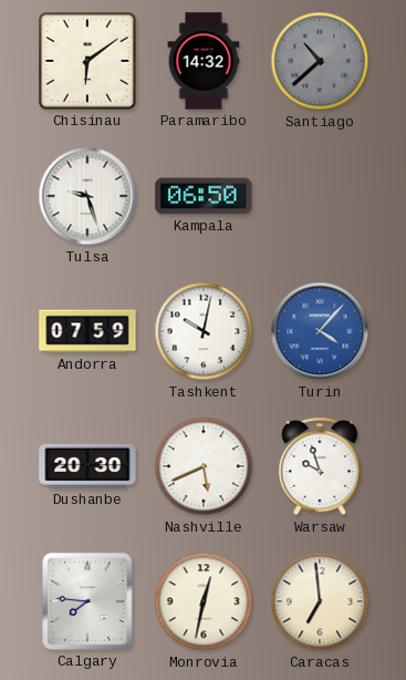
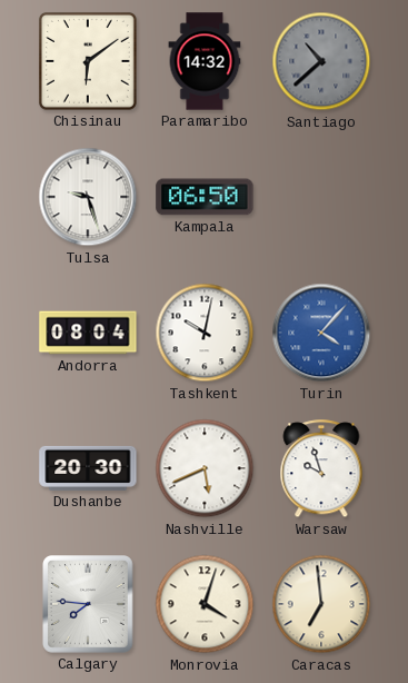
Andorra: 07:59 -> 08:04 (88, 333)
Monrovia: 12:32 -> 4:03 (205, 604)
